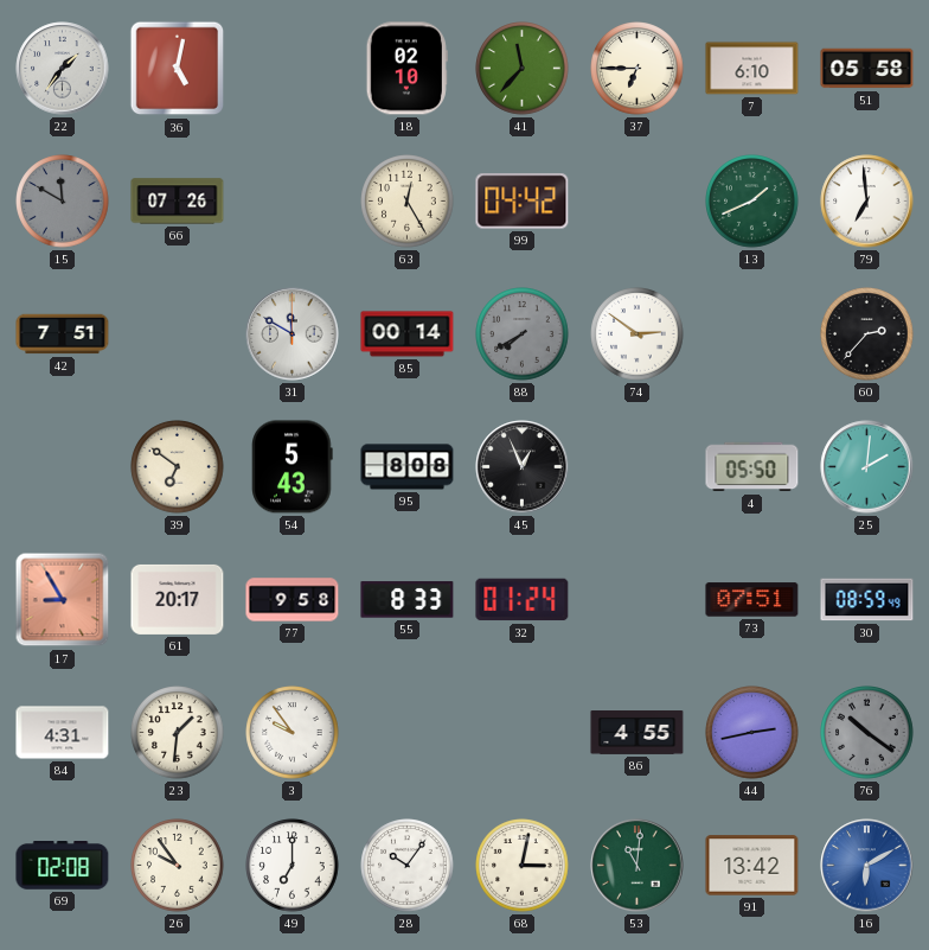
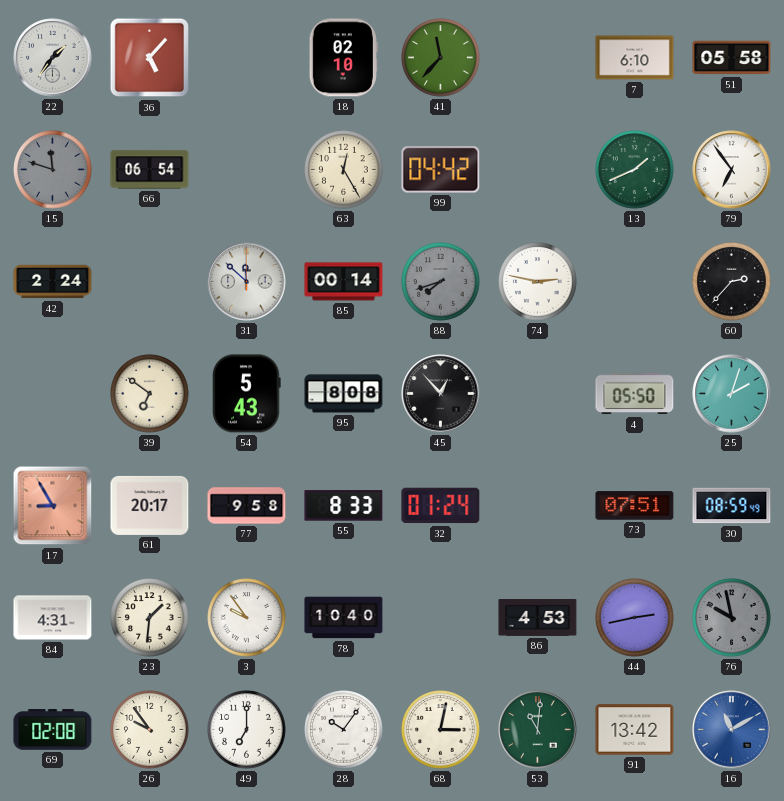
36: 5:02 -> 5:07 (150, 58)
37: 6:45 -> none (638, 69)
15: 11:50 -> 11:48 (53, 170)
66: 07:26 -> 06:54 (150, 170)
79: 6:59 -> 6:54 (732, 170)
42: 7:51 -> 2:24 (53, 282)
31: 11:50 -> 11:52 (247, 282)
88: 7:40 -> 7:42 (441, 282)
74: 2:51 -> 2:47 (538, 282)
45: 12:56 -> 12:53 (441, 394)
25: 2:01 -> 2:03 (732, 394)
78: none -> 10:40 (344, 618)
86: 4:55 -> 4:53 (538, 618)
76: 10:21 -> 9:58 (732, 618)
16: 6:10 -> 11:10 (732, 730)
